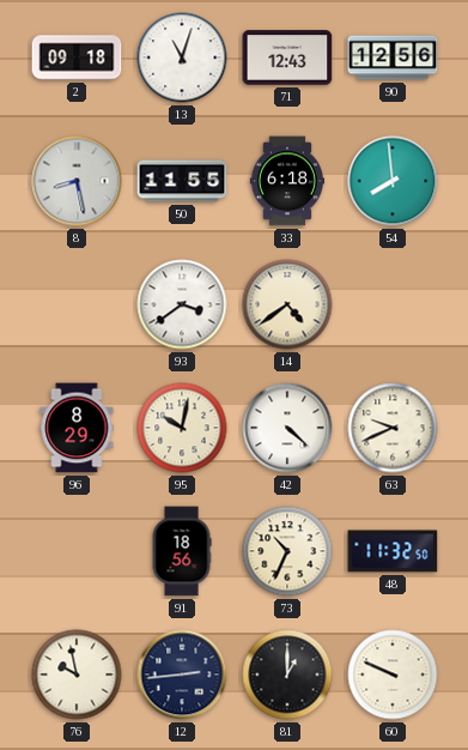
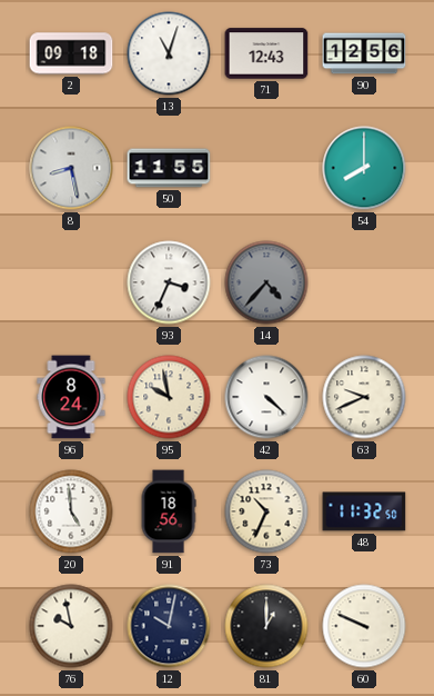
33: 6:18 -> none (286, 181)
54: 7:59 -> 8:00 (364, 168)
93: 3:39 -> 3:34 (169, 282)
14: 4:39 -> 4:37 (266, 282)
14 dial: cream -> grey (266, 282)
96: 8:29 -> 8:24 (71, 397)
95: 10:02 -> 9:58 (169, 397)
20: none -> 4:59 (71, 511)
12: 2:44 -> 10:02 (169, 626)
